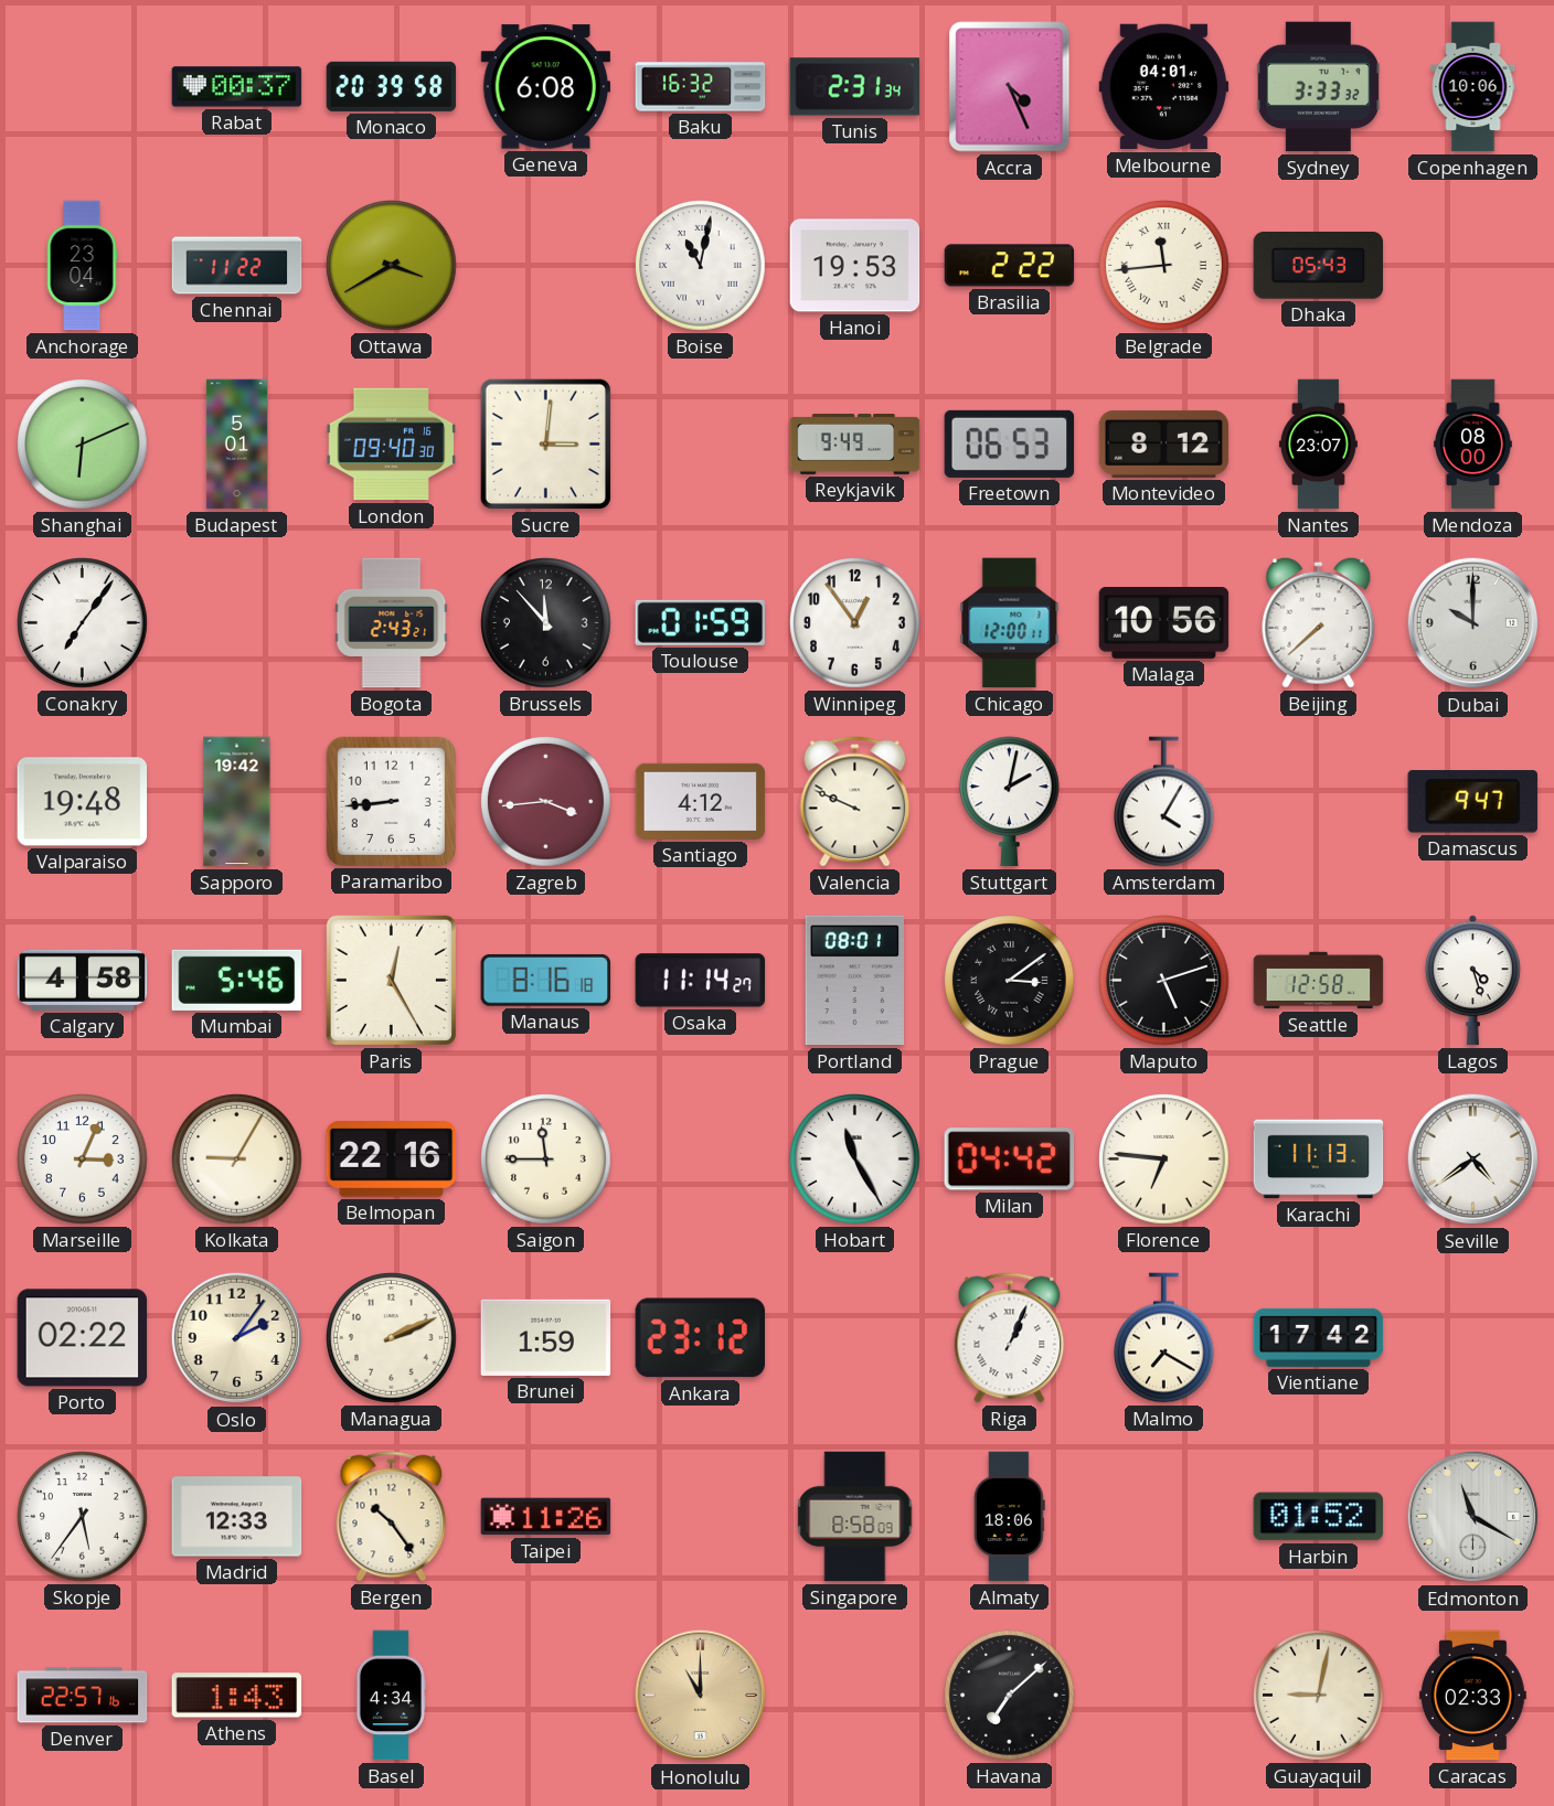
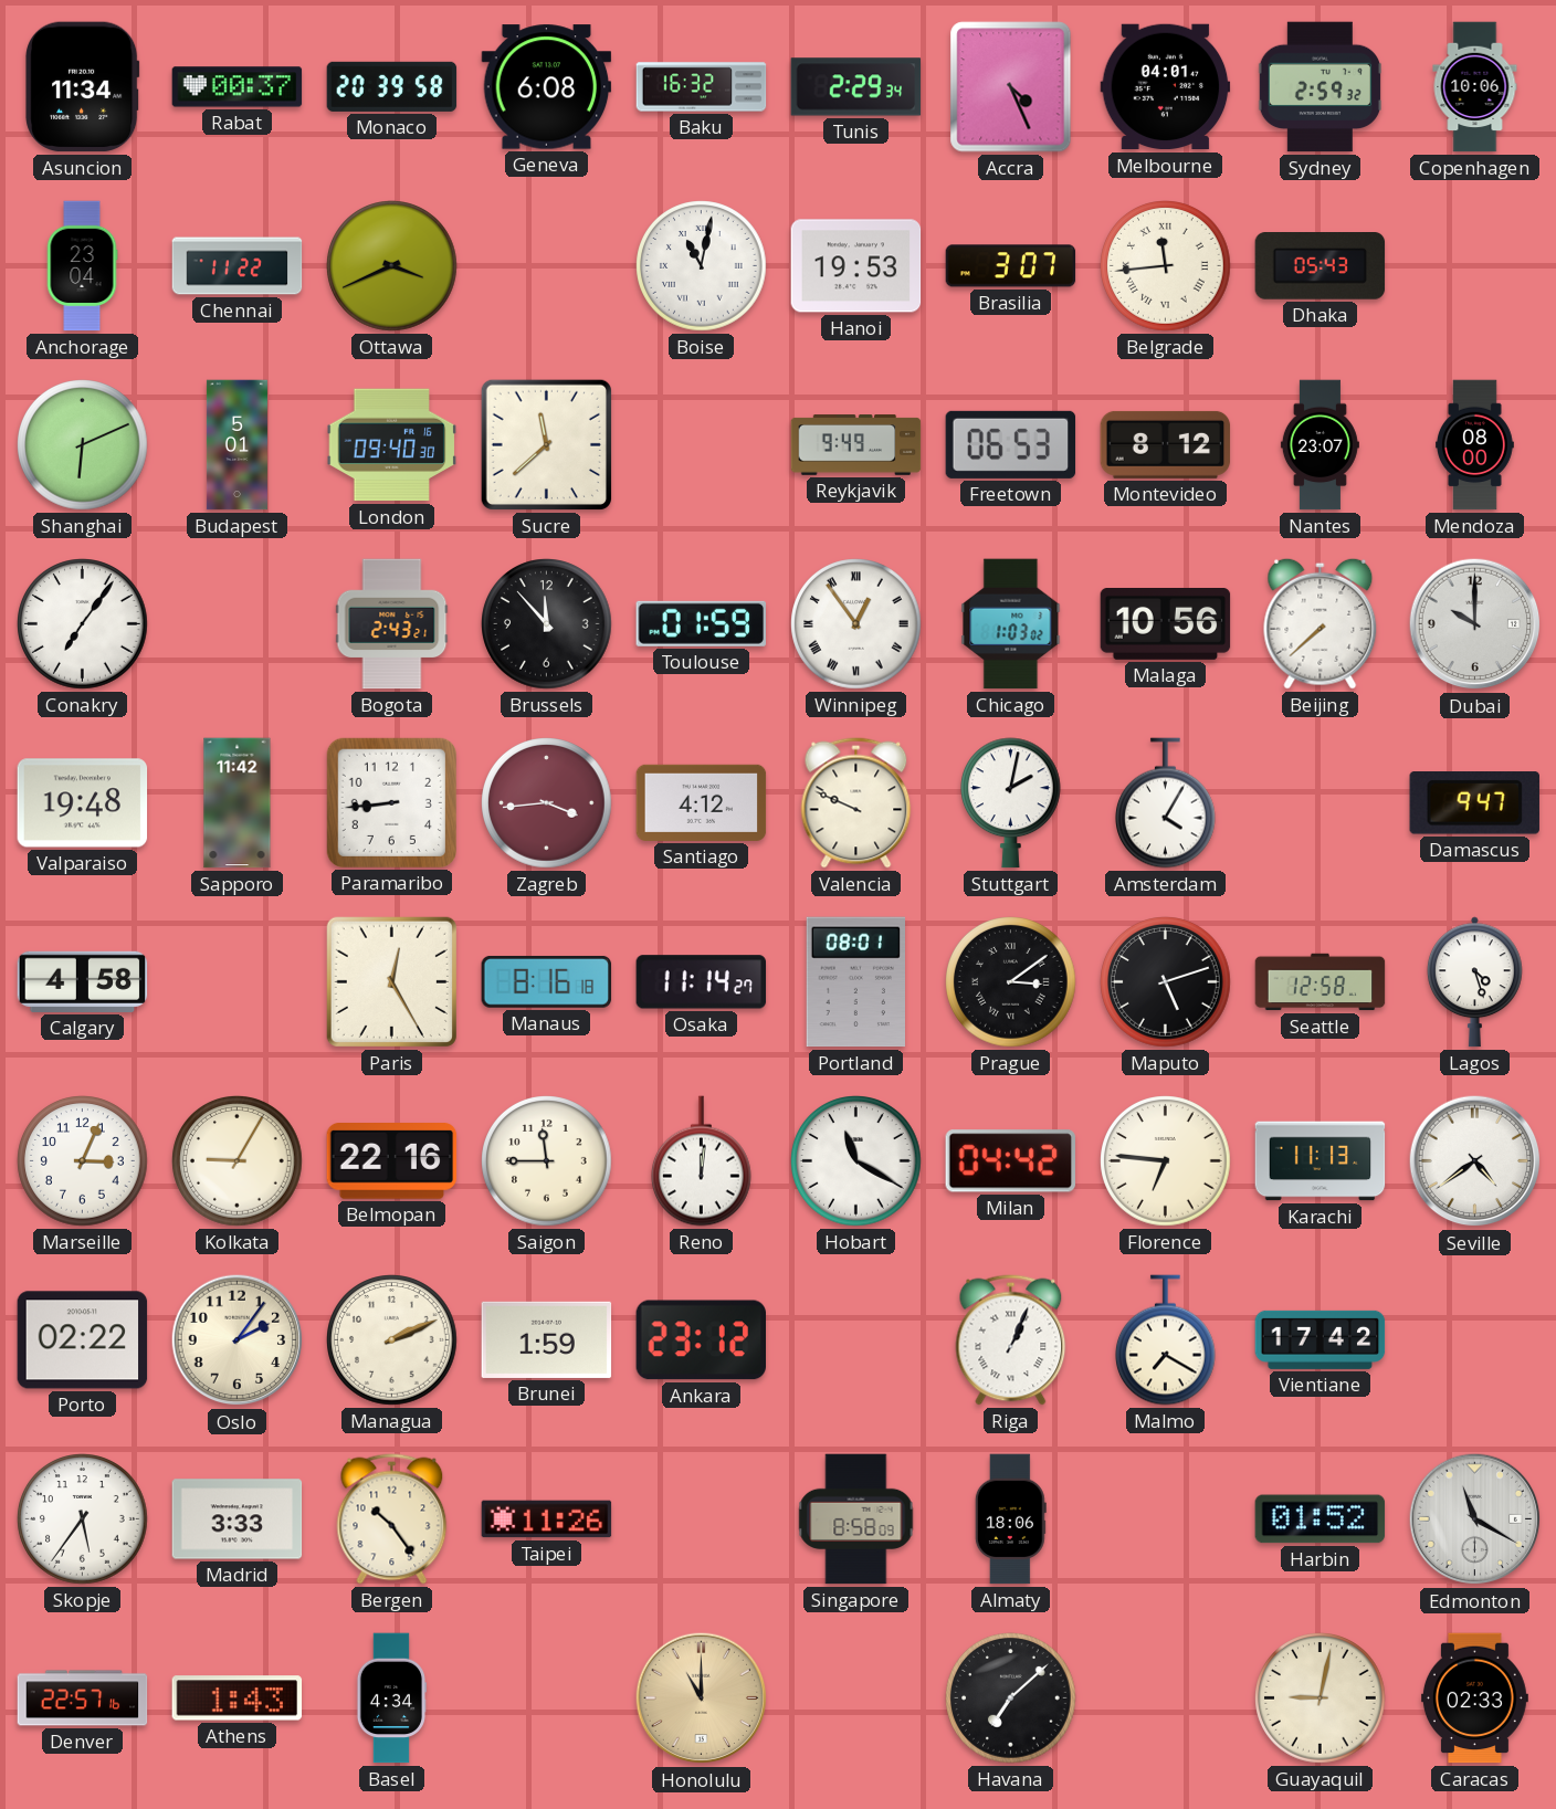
Asuncion: none -> 11:34 (83, 87)
Tunis: 2:31 -> 2:29 (856, 87)
Sydney: 3:33 -> 2:59 (1320, 87)
Ottawa: 3:40 -> 3:41 (392, 266)
Brasilia: 2:22 -> 3:07 (1011, 266)
Sucre: 3:01 -> 11:38 (546, 444)
Winnipeg numerals: Arabic -> Roman (856, 624)
Chicago: 12:00 -> 1:03 (1011, 624)
Sapporo: 19:42 -> 11:42 (238, 803)
Mumbai: 5:46 -> none (237, 980)
Reno: none -> 12:01 (702, 1161)
Hobart: 11:25 -> 11:20 (856, 1161)
Madrid: 12:33 -> 3:33 (238, 1519)
